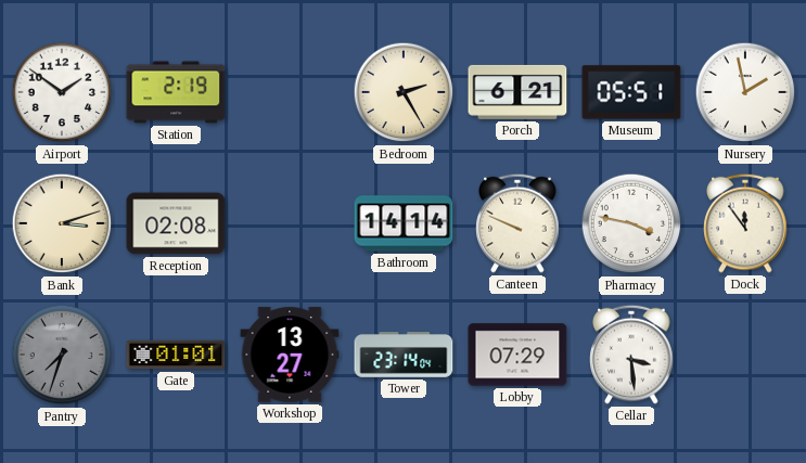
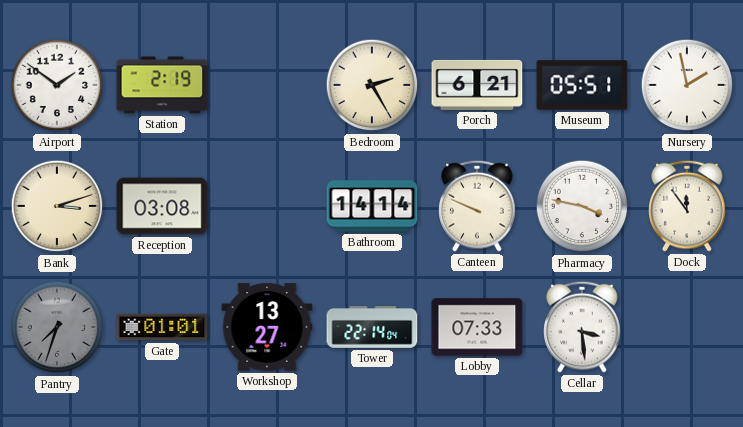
Reception: 02:08 -> 03:08 (162, 206)
Tower: 23:14 -> 22:14 (372, 328)
Lobby: 07:29 -> 07:33 (477, 327)
